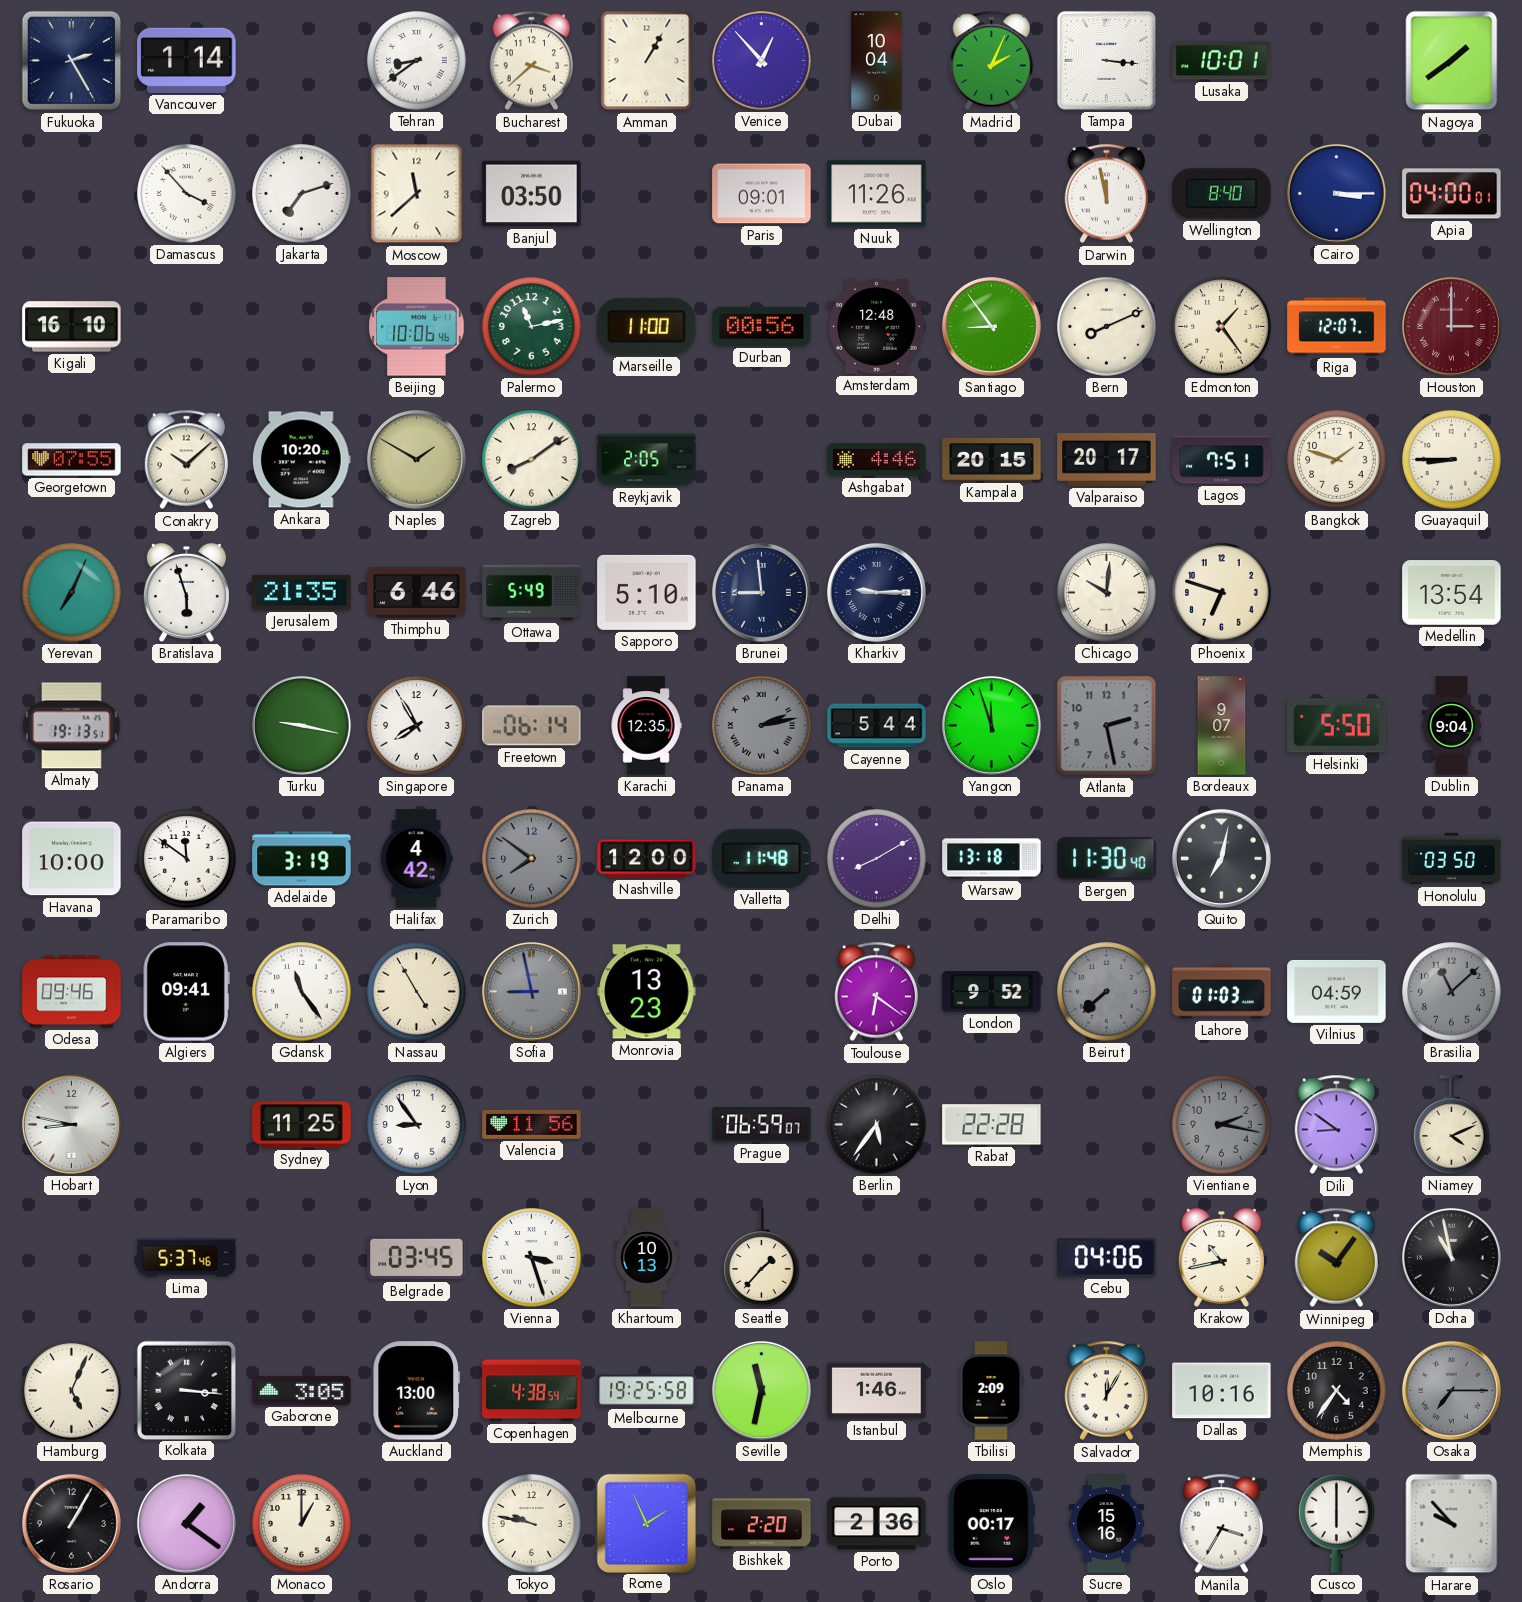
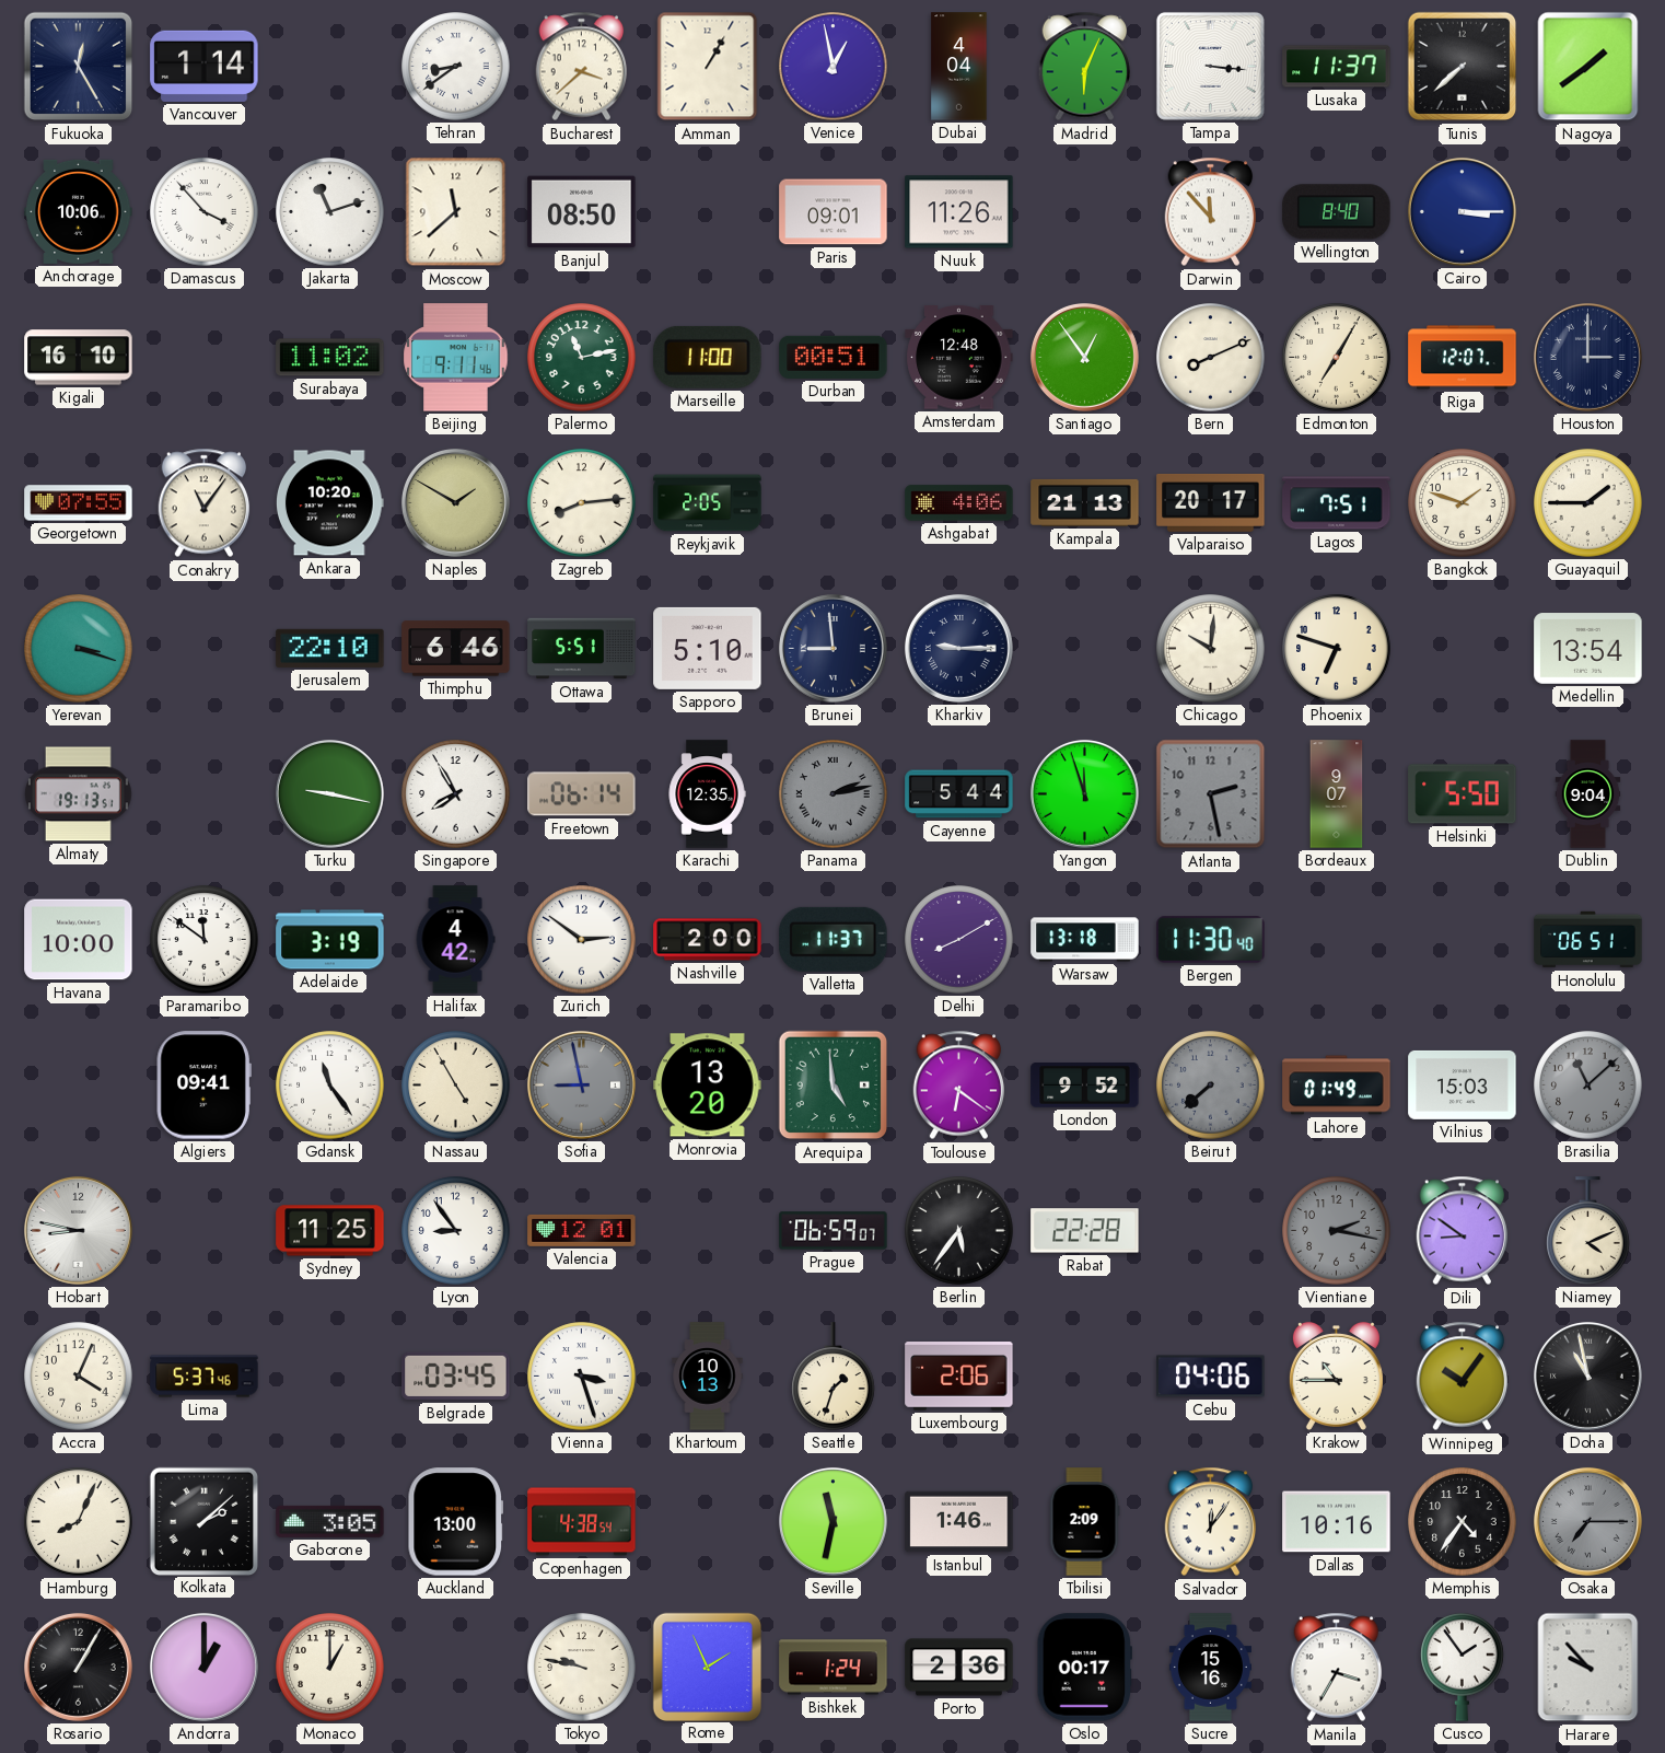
Fukuoka: 2:25 -> 12:25 (79, 67)
Venice: 12:53 -> 12:58 (834, 67)
Dubai: 10:04 -> 4:04 (959, 67)
Madrid: 2:04 -> 6:04 (1085, 67)
Lusaka: 10:01 -> 11:37 (1337, 67)
Tunis: none -> 7:38 (1463, 67)
Anchorage: none -> 10:06 (79, 211)
Jakarta: 7:12 -> 11:12 (330, 212)
Banjul: 03:50 -> 08:50 (582, 212)
Darwin: 11:58 -> 11:53 (1211, 212)
Apia: 04:00 -> none (1452, 194)
Surabaya: none -> 11:02 (330, 358)
Beijing: 10:06 -> 9:11 (456, 358)
Durban: 00:56 -> 00:51 (834, 357)
Santiago: 8:54 -> 12:54 (1084, 357)
Edmonton: 1:24 -> 7:05 (1337, 358)
Houston dial: burgundy -> navy (1587, 357)
Conakry: 10:08 -> 11:06 (205, 503)
Zagreb: 8:09 -> 8:14 (582, 503)
Ashgabat: 4:46 -> 4:06 (959, 503)
Kampala: 20:15 -> 21:13 (1085, 502)
Guayaquil: 8:45 -> 1:45 (1588, 503)
Yerevan: 7:04 -> 3:18 (79, 649)
Bratislava: 5:57 -> none (186, 592)
Jerusalem: 21:35 -> 22:10 (330, 648)
Ottawa: 5:49 -> 5:51 (582, 649)
Zurich: 7:51 -> 2:51 (582, 940)
Zurich dial: grey -> white (582, 940)
Nashville: 12:00 -> 2:00 (708, 940)
Valletta: 11:48 -> 11:37 (834, 939)
Quito: 7:02 -> none (1221, 858)
Honolulu: 03:50 -> 06:51 (1588, 940)
Odesa: 09:46 -> none (72, 992)
Monrovia: 13:23 -> 13:20 (708, 1086)
Arequipa: none -> 4:59 (834, 1086)
Lahore: 01:03 -> 01:49 (1337, 1086)
Vilnius: 04:59 -> 15:03 (1463, 1084)
Valencia: 11:56 -> 12:01 (582, 1230)
Accra: none -> 4:04 (79, 1377)
Seattle: 1:37 -> 1:33 (834, 1377)
Luxembourg: none -> 2:06 (959, 1377)
Krakow: 10:43 -> 10:45 (1336, 1375)
Hamburg: 5:04 -> 8:04 (79, 1522)
Kolkata: 3:16 -> 2:08 (203, 1521)
Melbourne: 19:25 -> none (647, 1391)
Salvador: 12:05 -> 12:06 (1211, 1522)
Andorra: 1:21 -> 1:00 (203, 1667)
Bishkek: 2:20 -> 1:24 (834, 1668)
Cusco: 6:00 -> 1:54 (1463, 1668)
